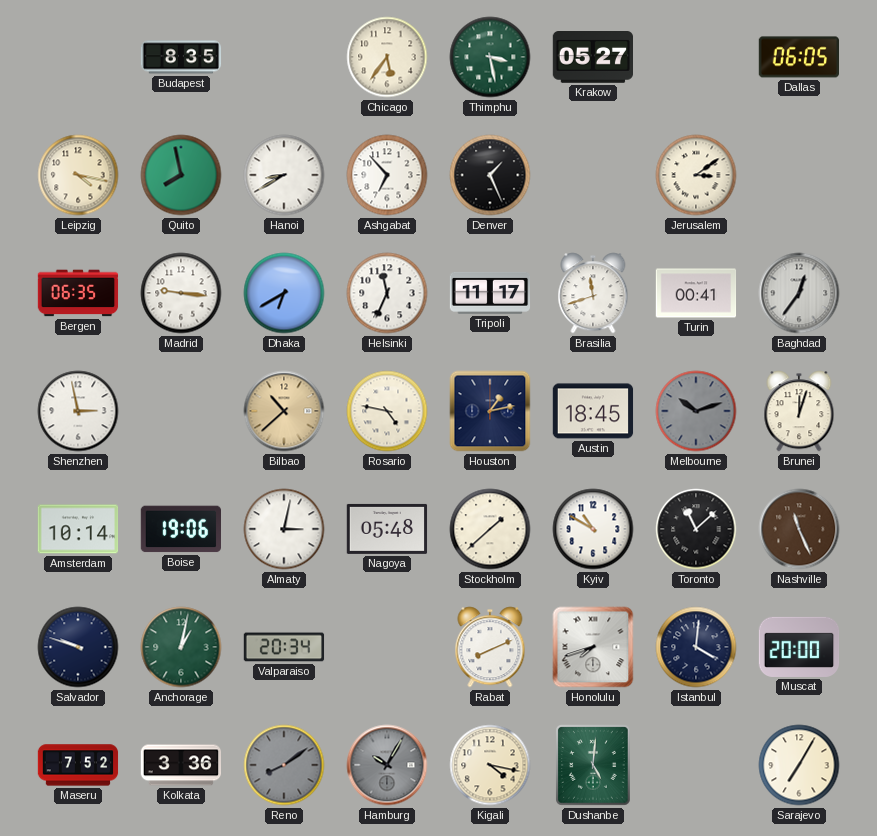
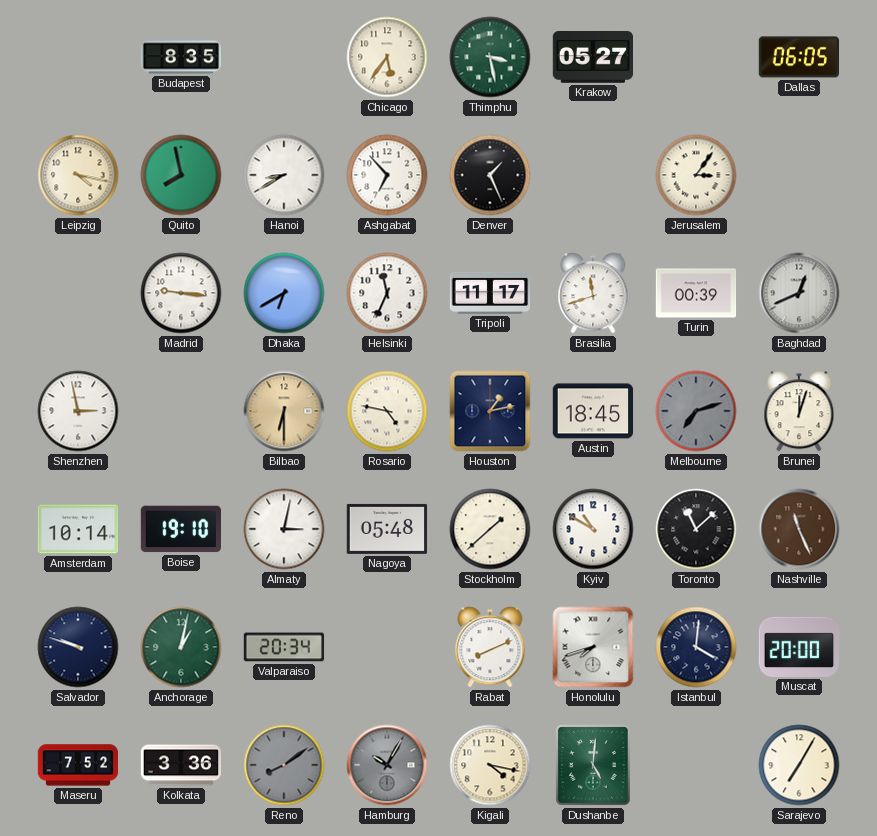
Jerusalem: 3:09 -> 3:06 (696, 175)
Bergen: 06:35 -> none (78, 293)
Turin: 00:41 -> 00:39 (696, 293)
Baghdad: 12:36 -> 12:41 (799, 293)
Bilbao: 10:38 -> 6:30 (284, 411)
Melbourne: 10:12 -> 7:12 (696, 411)
Boise: 19:06 -> 19:10 (180, 529)
